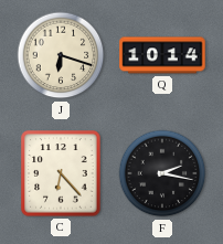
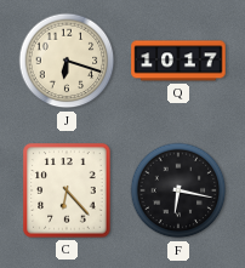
Q: 10:14 -> 10:17 (178, 61)
F: 2:17 -> 6:17 (178, 190)
